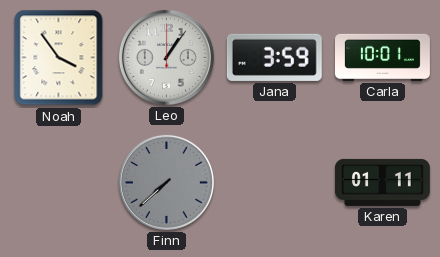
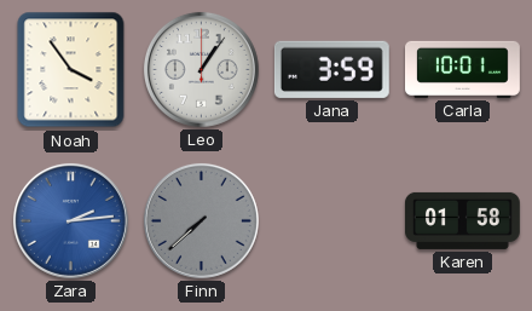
Zara: none -> 2:14 (70, 220)
Karen: 01:11 -> 01:58 (462, 220)
